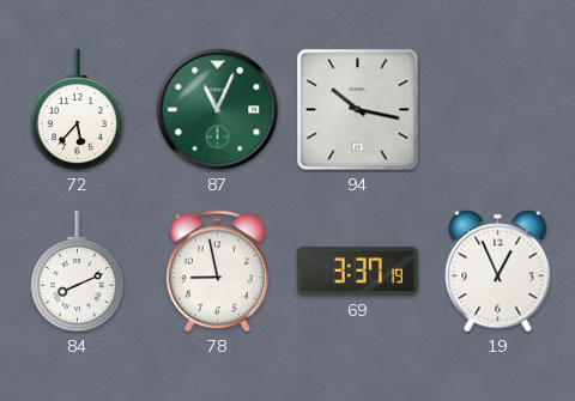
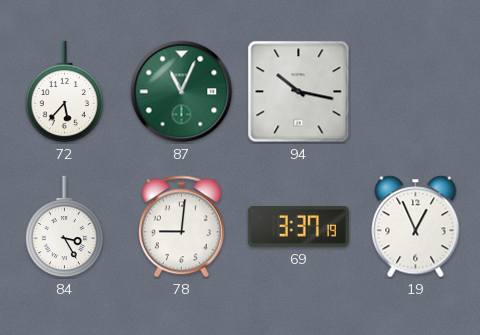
84: 8:11 -> 3:25 (65, 227)
78: 8:58 -> 9:01 (181, 227)
